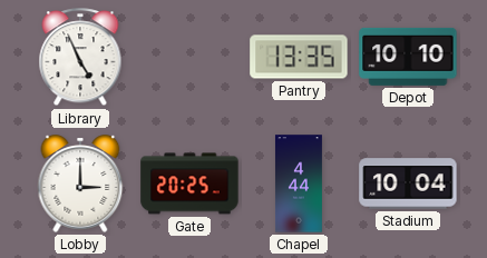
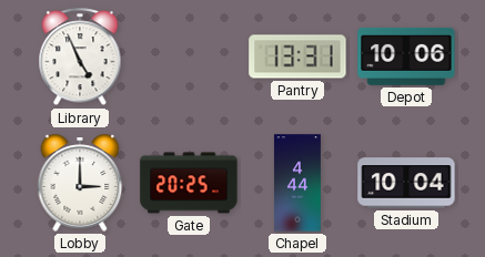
Pantry: 13:35 -> 13:31 (297, 56)
Depot: 10:10 -> 10:06 (406, 56)
